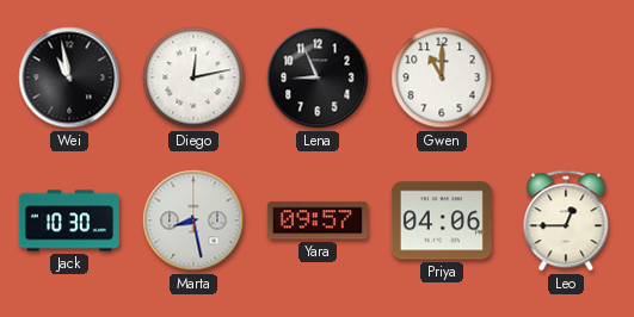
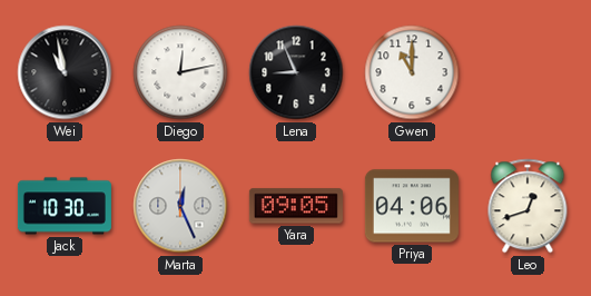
Marta: 8:28 -> 12:26 (180, 206)
Yara: 09:57 -> 09:05 (296, 206)
Leo: 12:45 -> 12:42 (528, 206)
